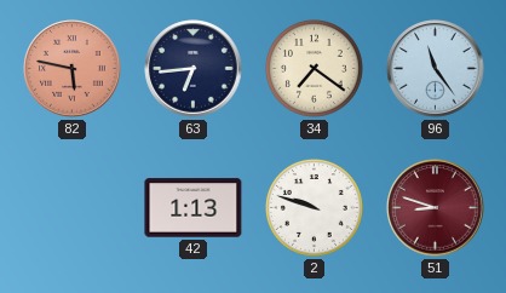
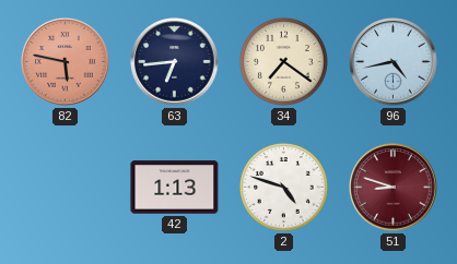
96: 11:24 -> 4:43 (394, 62)
2: 9:48 -> 4:48 (283, 187)
